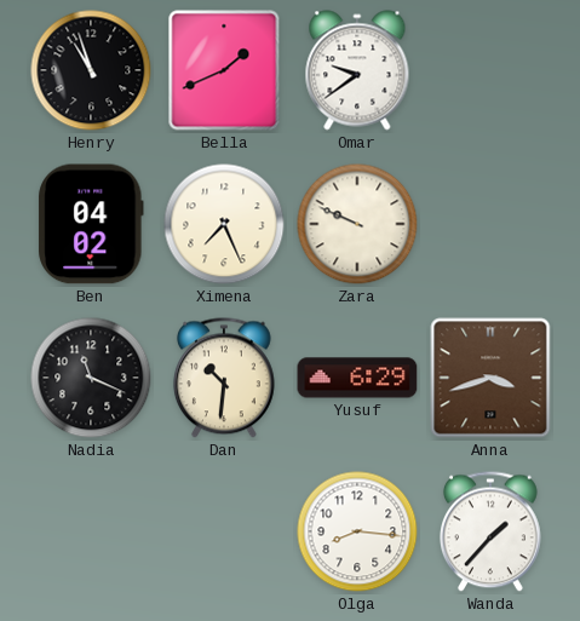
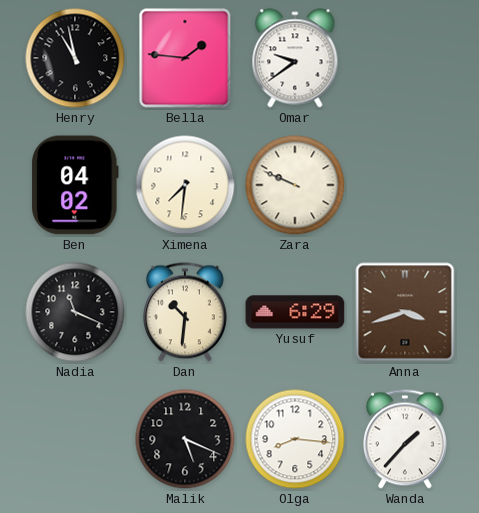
Henry: 10:57 -> 10:58 (75, 58)
Bella: 1:41 -> 1:46 (185, 58)
Ximena: 7:26 -> 7:31 (185, 185)
Malik: none -> 5:19 (185, 439)
